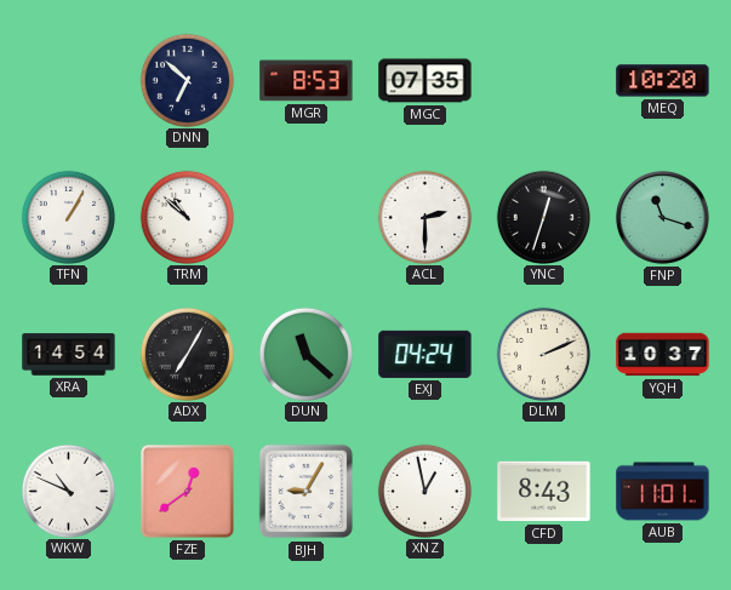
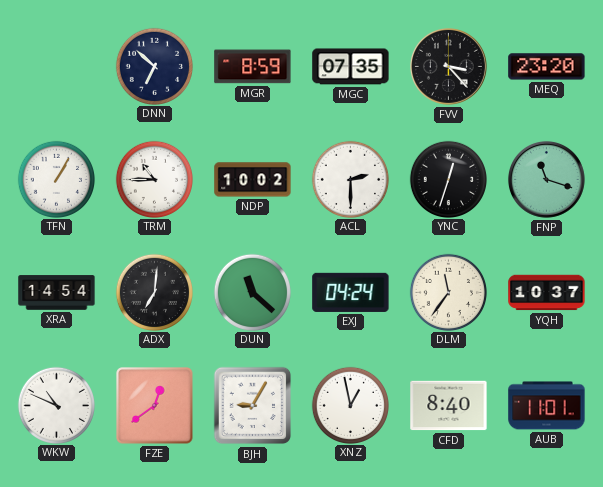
MGR: 8:53 -> 8:59 (253, 67)
FVV: none -> 3:23 (448, 66)
MEQ: 10:20 -> 23:20 (547, 67)
TRM: 10:52 -> 10:45 (154, 179)
NDP: none -> 10:02 (253, 180)
ADX: 7:05 -> 7:01 (154, 292)
DLM: 2:11 -> 11:36 (448, 292)
CFD: 8:43 -> 8:40 (449, 406)
